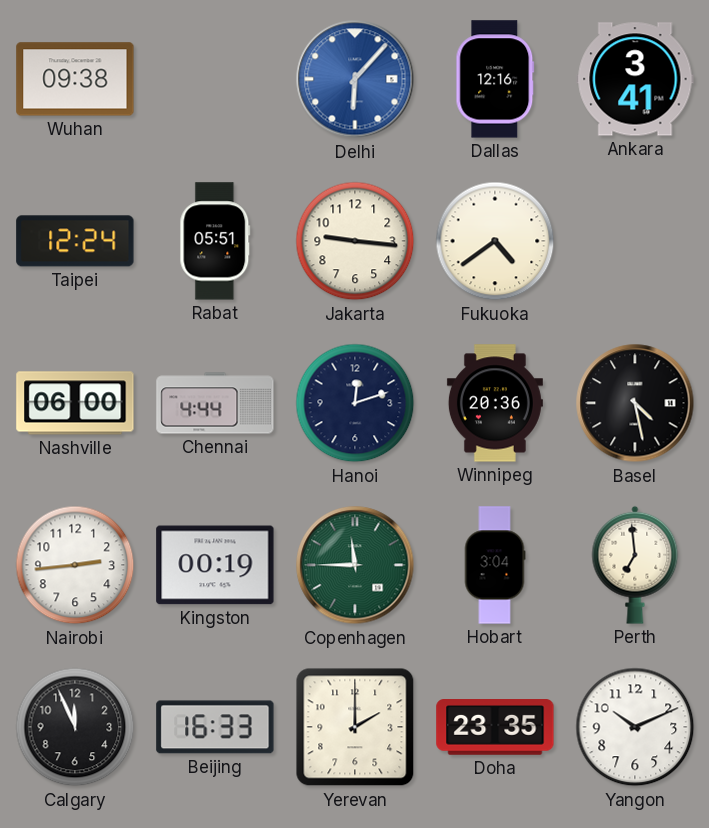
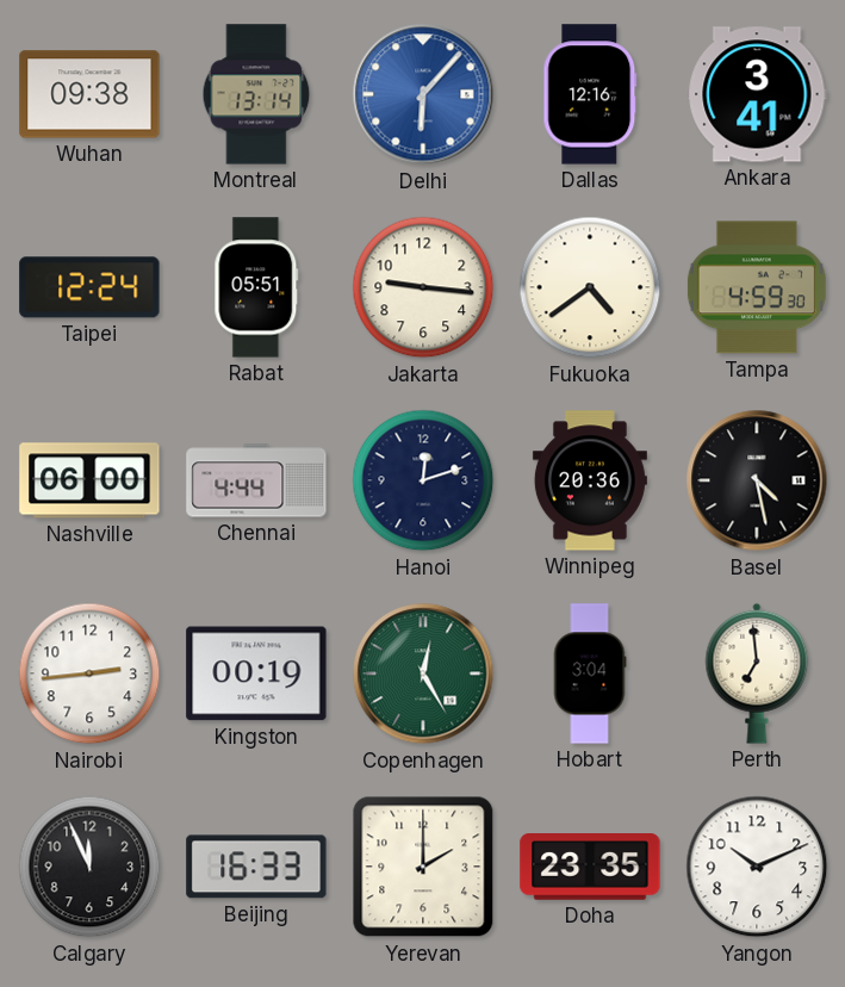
Montreal: none -> 13:14 (256, 94)
Tampa: none -> 4:59 (757, 287)
Copenhagen: 11:45 -> 12:25 (423, 673)
